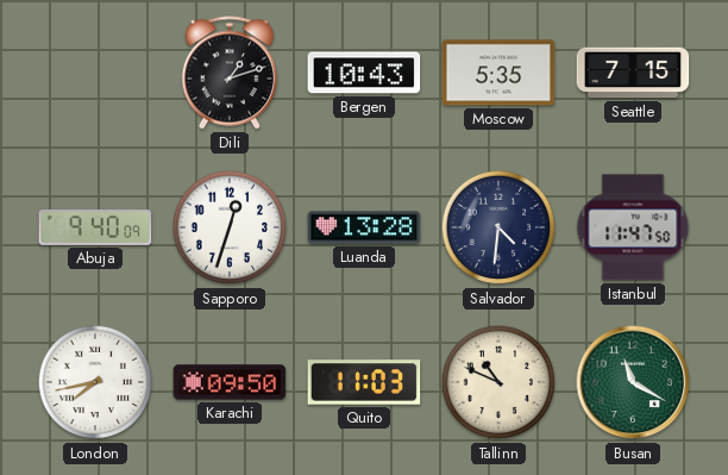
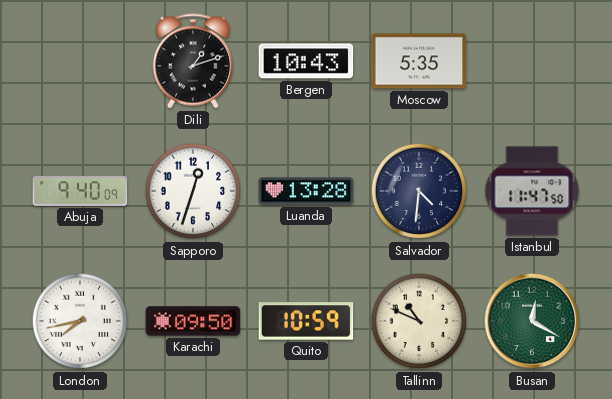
Seattle: 7:15 -> none (633, 73)
Quito: 11:03 -> 10:59 (306, 321)
Busan: 11:20 -> 12:20 (532, 321)
